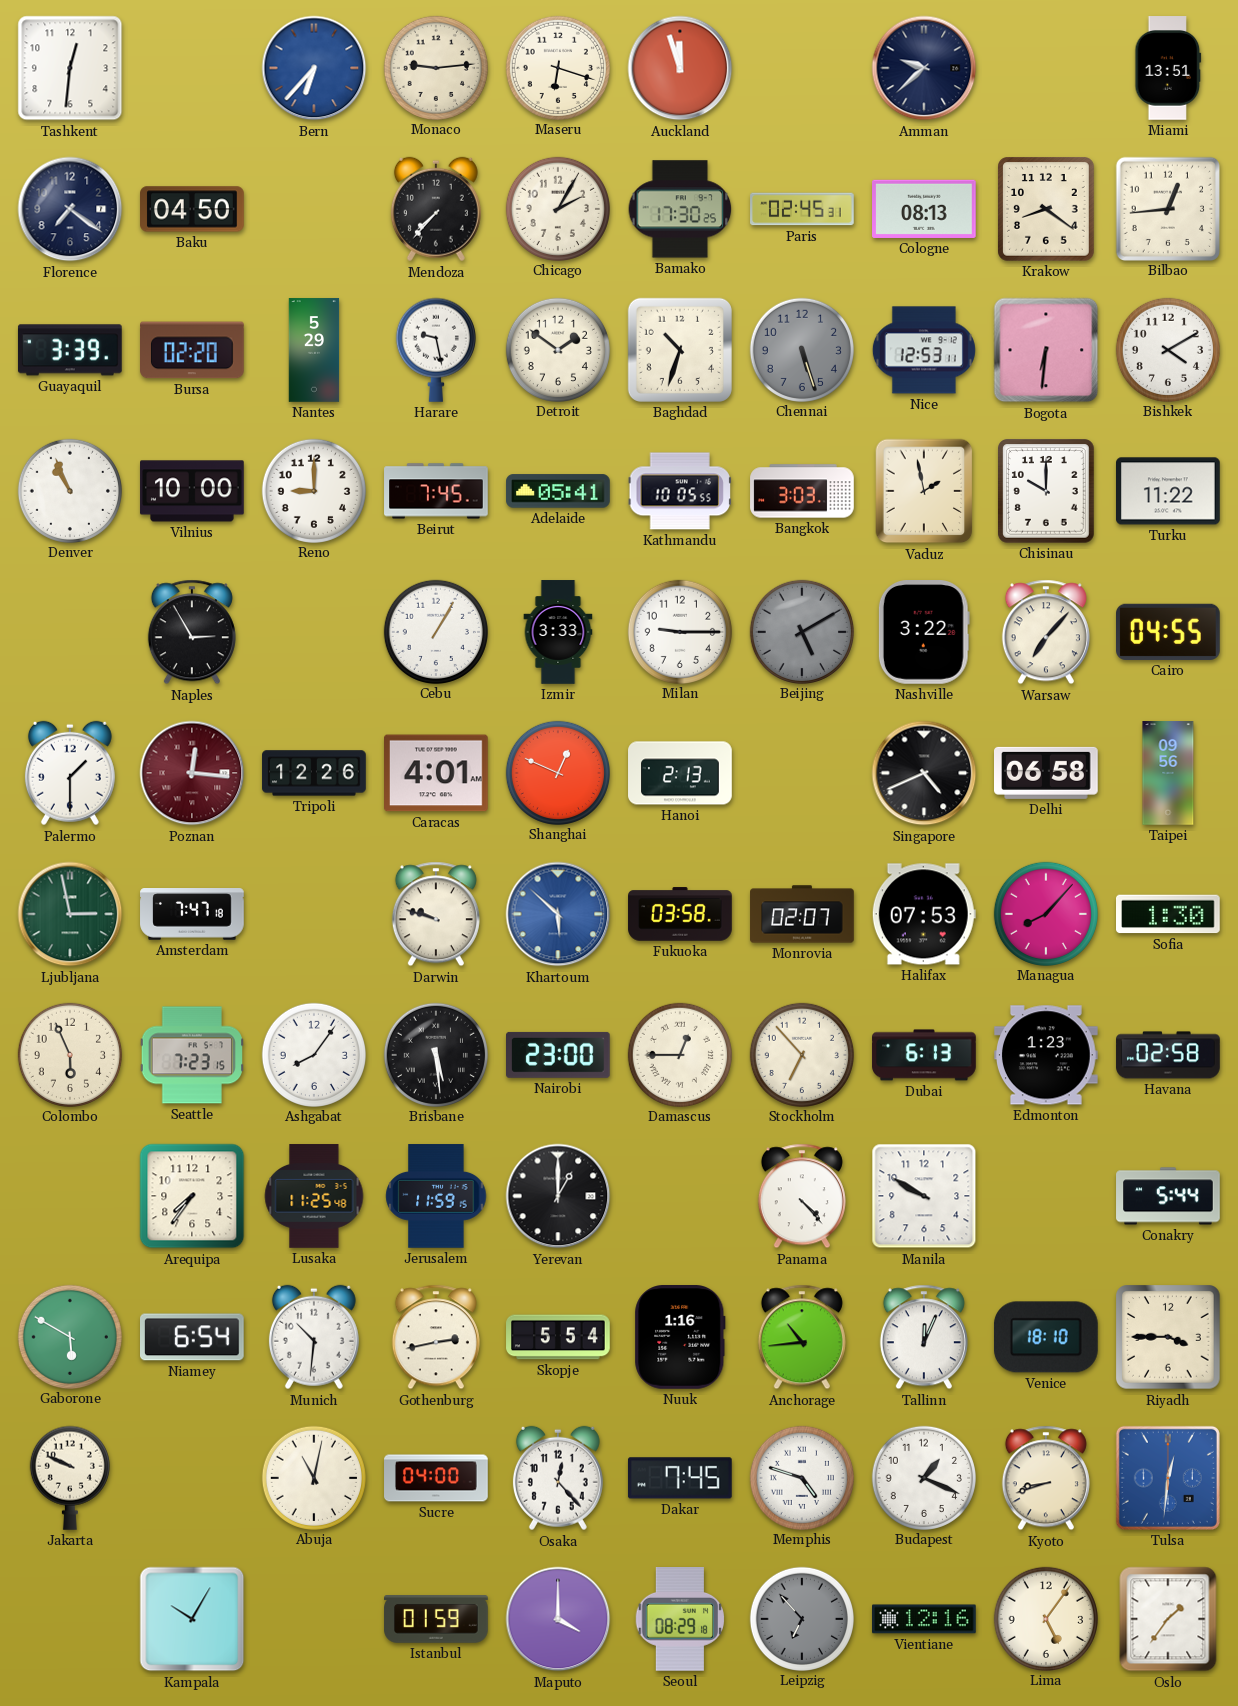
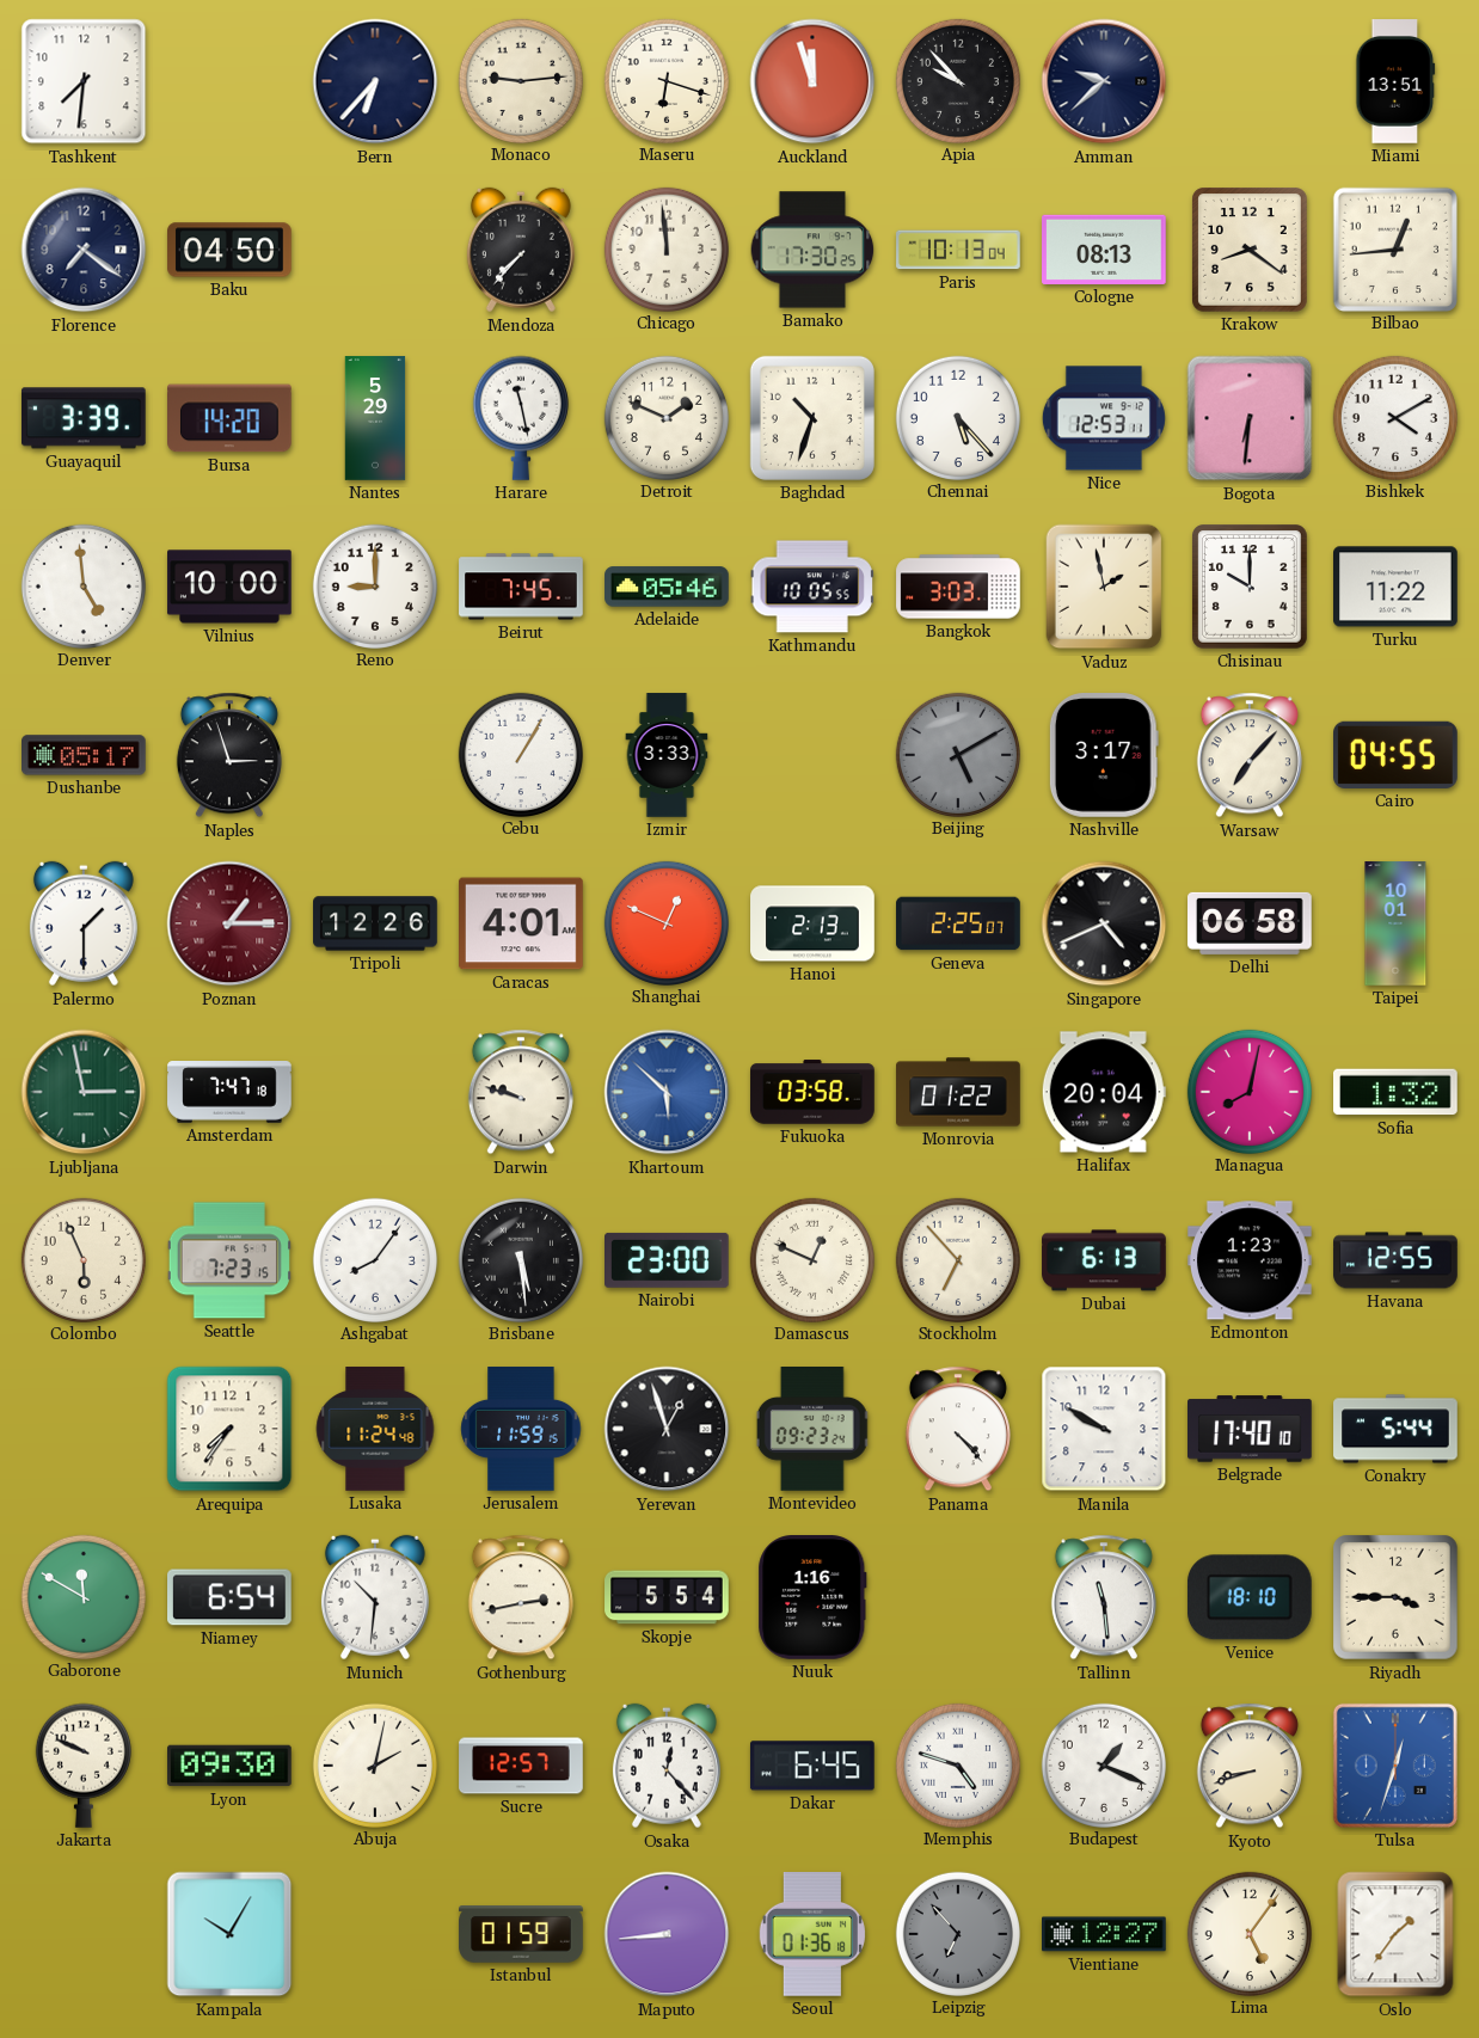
Tashkent: 12:31 -> 7:31 (84, 81)
Bern dial: blue -> navy (375, 81)
Apia: none -> 9:53 (957, 80)
Chicago: 2:05 -> 11:59 (665, 248)
Paris: 02:45 -> 10:13 (958, 250)
Bursa: 02:20 -> 14:20 (231, 418)
Harare: 9:28 -> 11:28 (521, 418)
Detroit: 1:51 -> 1:49 (665, 417)
Chennai: 5:27 -> 5:23 (957, 417)
Chennai dial: grey -> white (957, 417)
Denver: 10:56 -> 4:59 (82, 585)
Adelaide: 05:41 -> 05:46 (667, 587)
Dushanbe: none -> 05:17 (85, 755)
Naples: 2:55 -> 2:57 (229, 755)
Milan: 9:15 -> none (679, 631)
Nashville: 3:22 -> 3:17 (1104, 756)
Poznan: 12:16 -> 1:15 (229, 923)
Geneva: none -> 2:25 (958, 923)
Taipei: 09:56 -> 10:01 (1395, 923)
Monrovia: 02:07 -> 01:22 (958, 1092)
Halifax: 07:53 -> 20:04 (1104, 1092)
Managua: 8:07 -> 8:02 (1248, 1091)
Sofia: 1:30 -> 1:32 (1397, 1092)
Damascus: 12:45 -> 12:49 (811, 1259)
Havana: 02:58 -> 12:55 (1395, 1260)
Lusaka: 11:25 -> 11:24 (375, 1429)
Yerevan: 1:00 -> 12:57 (667, 1429)
Montevideo: none -> 09:23 (812, 1429)
Belgrade: none -> 17:40 (1250, 1429)
Gaborone: 5:50 -> 11:50 (82, 1596)
Anchorage: 10:44 -> none (802, 1337)
Tallinn: 12:04 -> 11:29 (1104, 1597)
Lyon: none -> 09:30 (231, 1766)
Abuja: 11:02 -> 2:02 (374, 1764)
Sucre: 04:00 -> 12:57 (521, 1766)
Dakar: 7:45 -> 6:45 (812, 1766)
Tulsa: 12:31 -> 12:33 (1395, 1766)
Maputo: 4:00 -> 8:44 (667, 1934)
Seoul: 08:29 -> 01:36 (811, 1935)
Vientiane: 12:16 -> 12:27 (1105, 1934)
